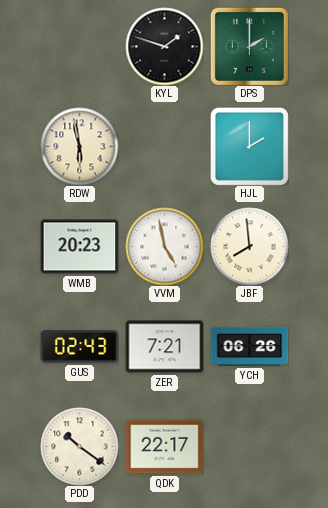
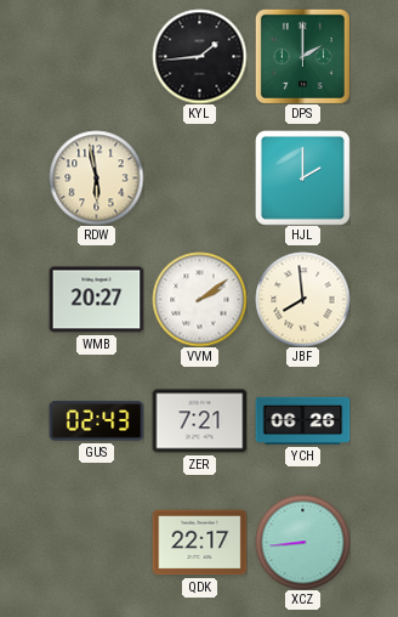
KYL: 1:48 -> 1:44 (199, 56)
WMB: 20:23 -> 20:27 (96, 300)
VVM: 4:58 -> 2:09 (199, 299)
PDD: 10:21 -> none (79, 446)
XCZ: none -> 8:44 (302, 542)
